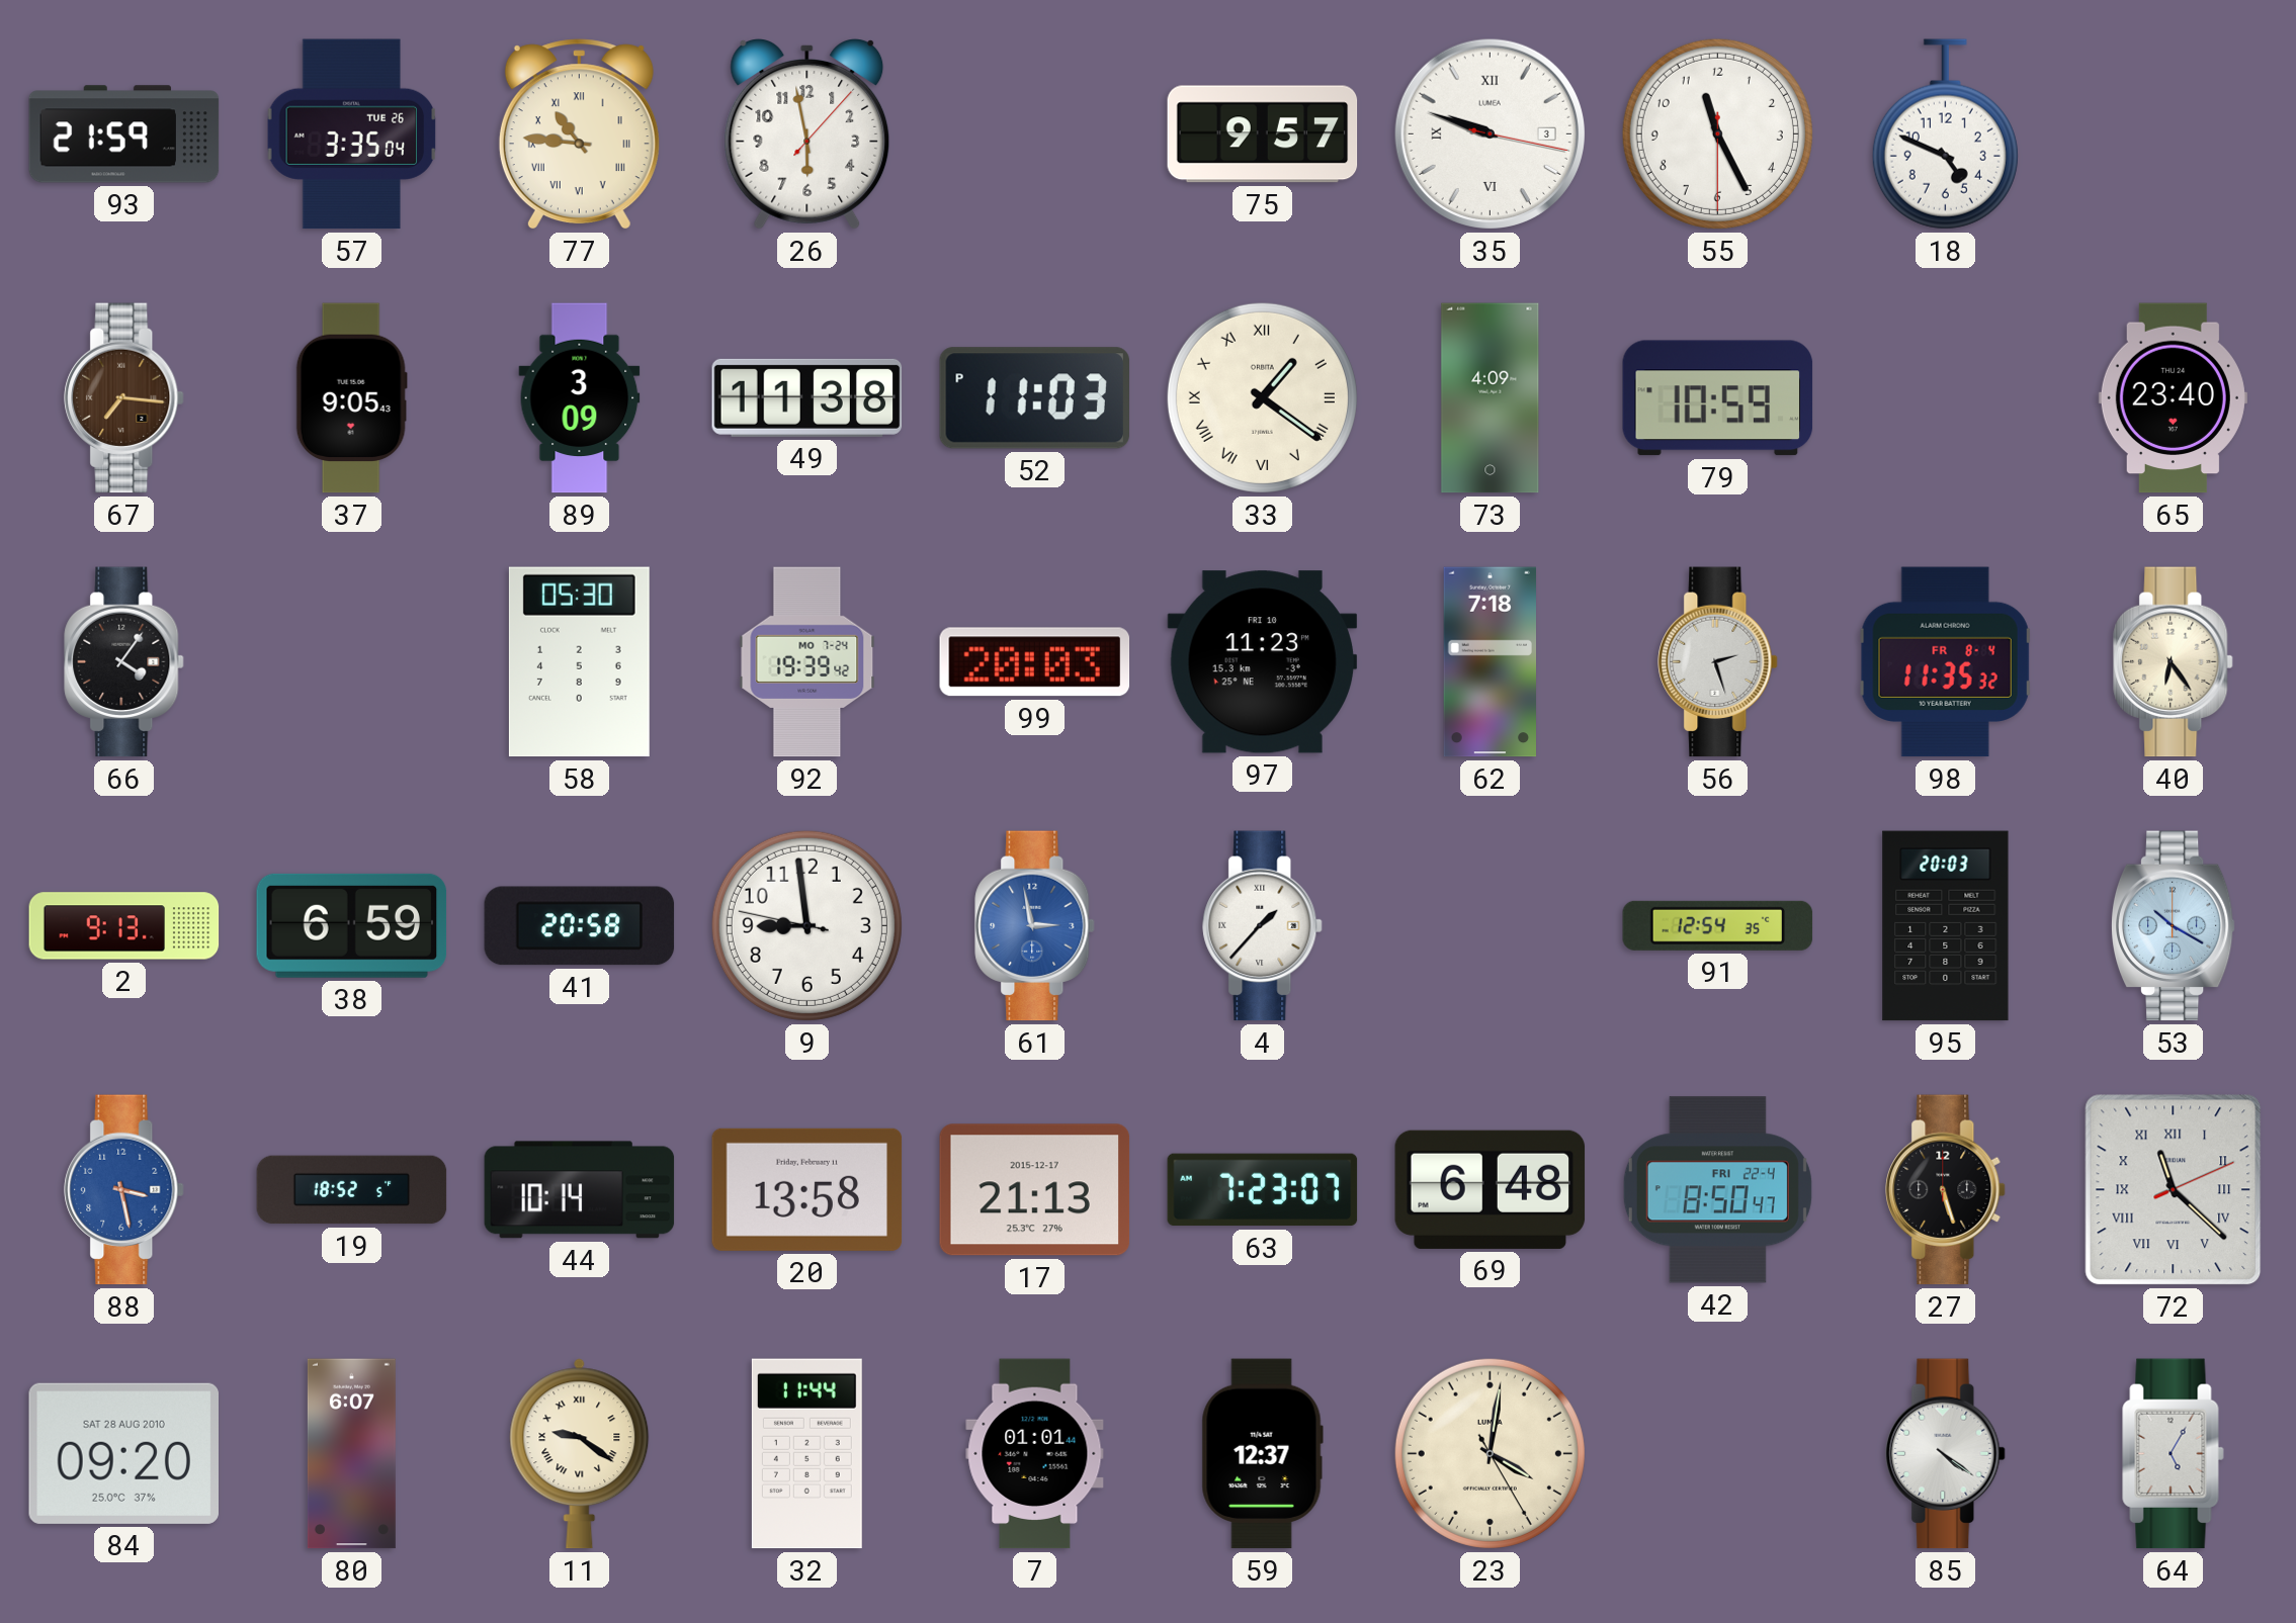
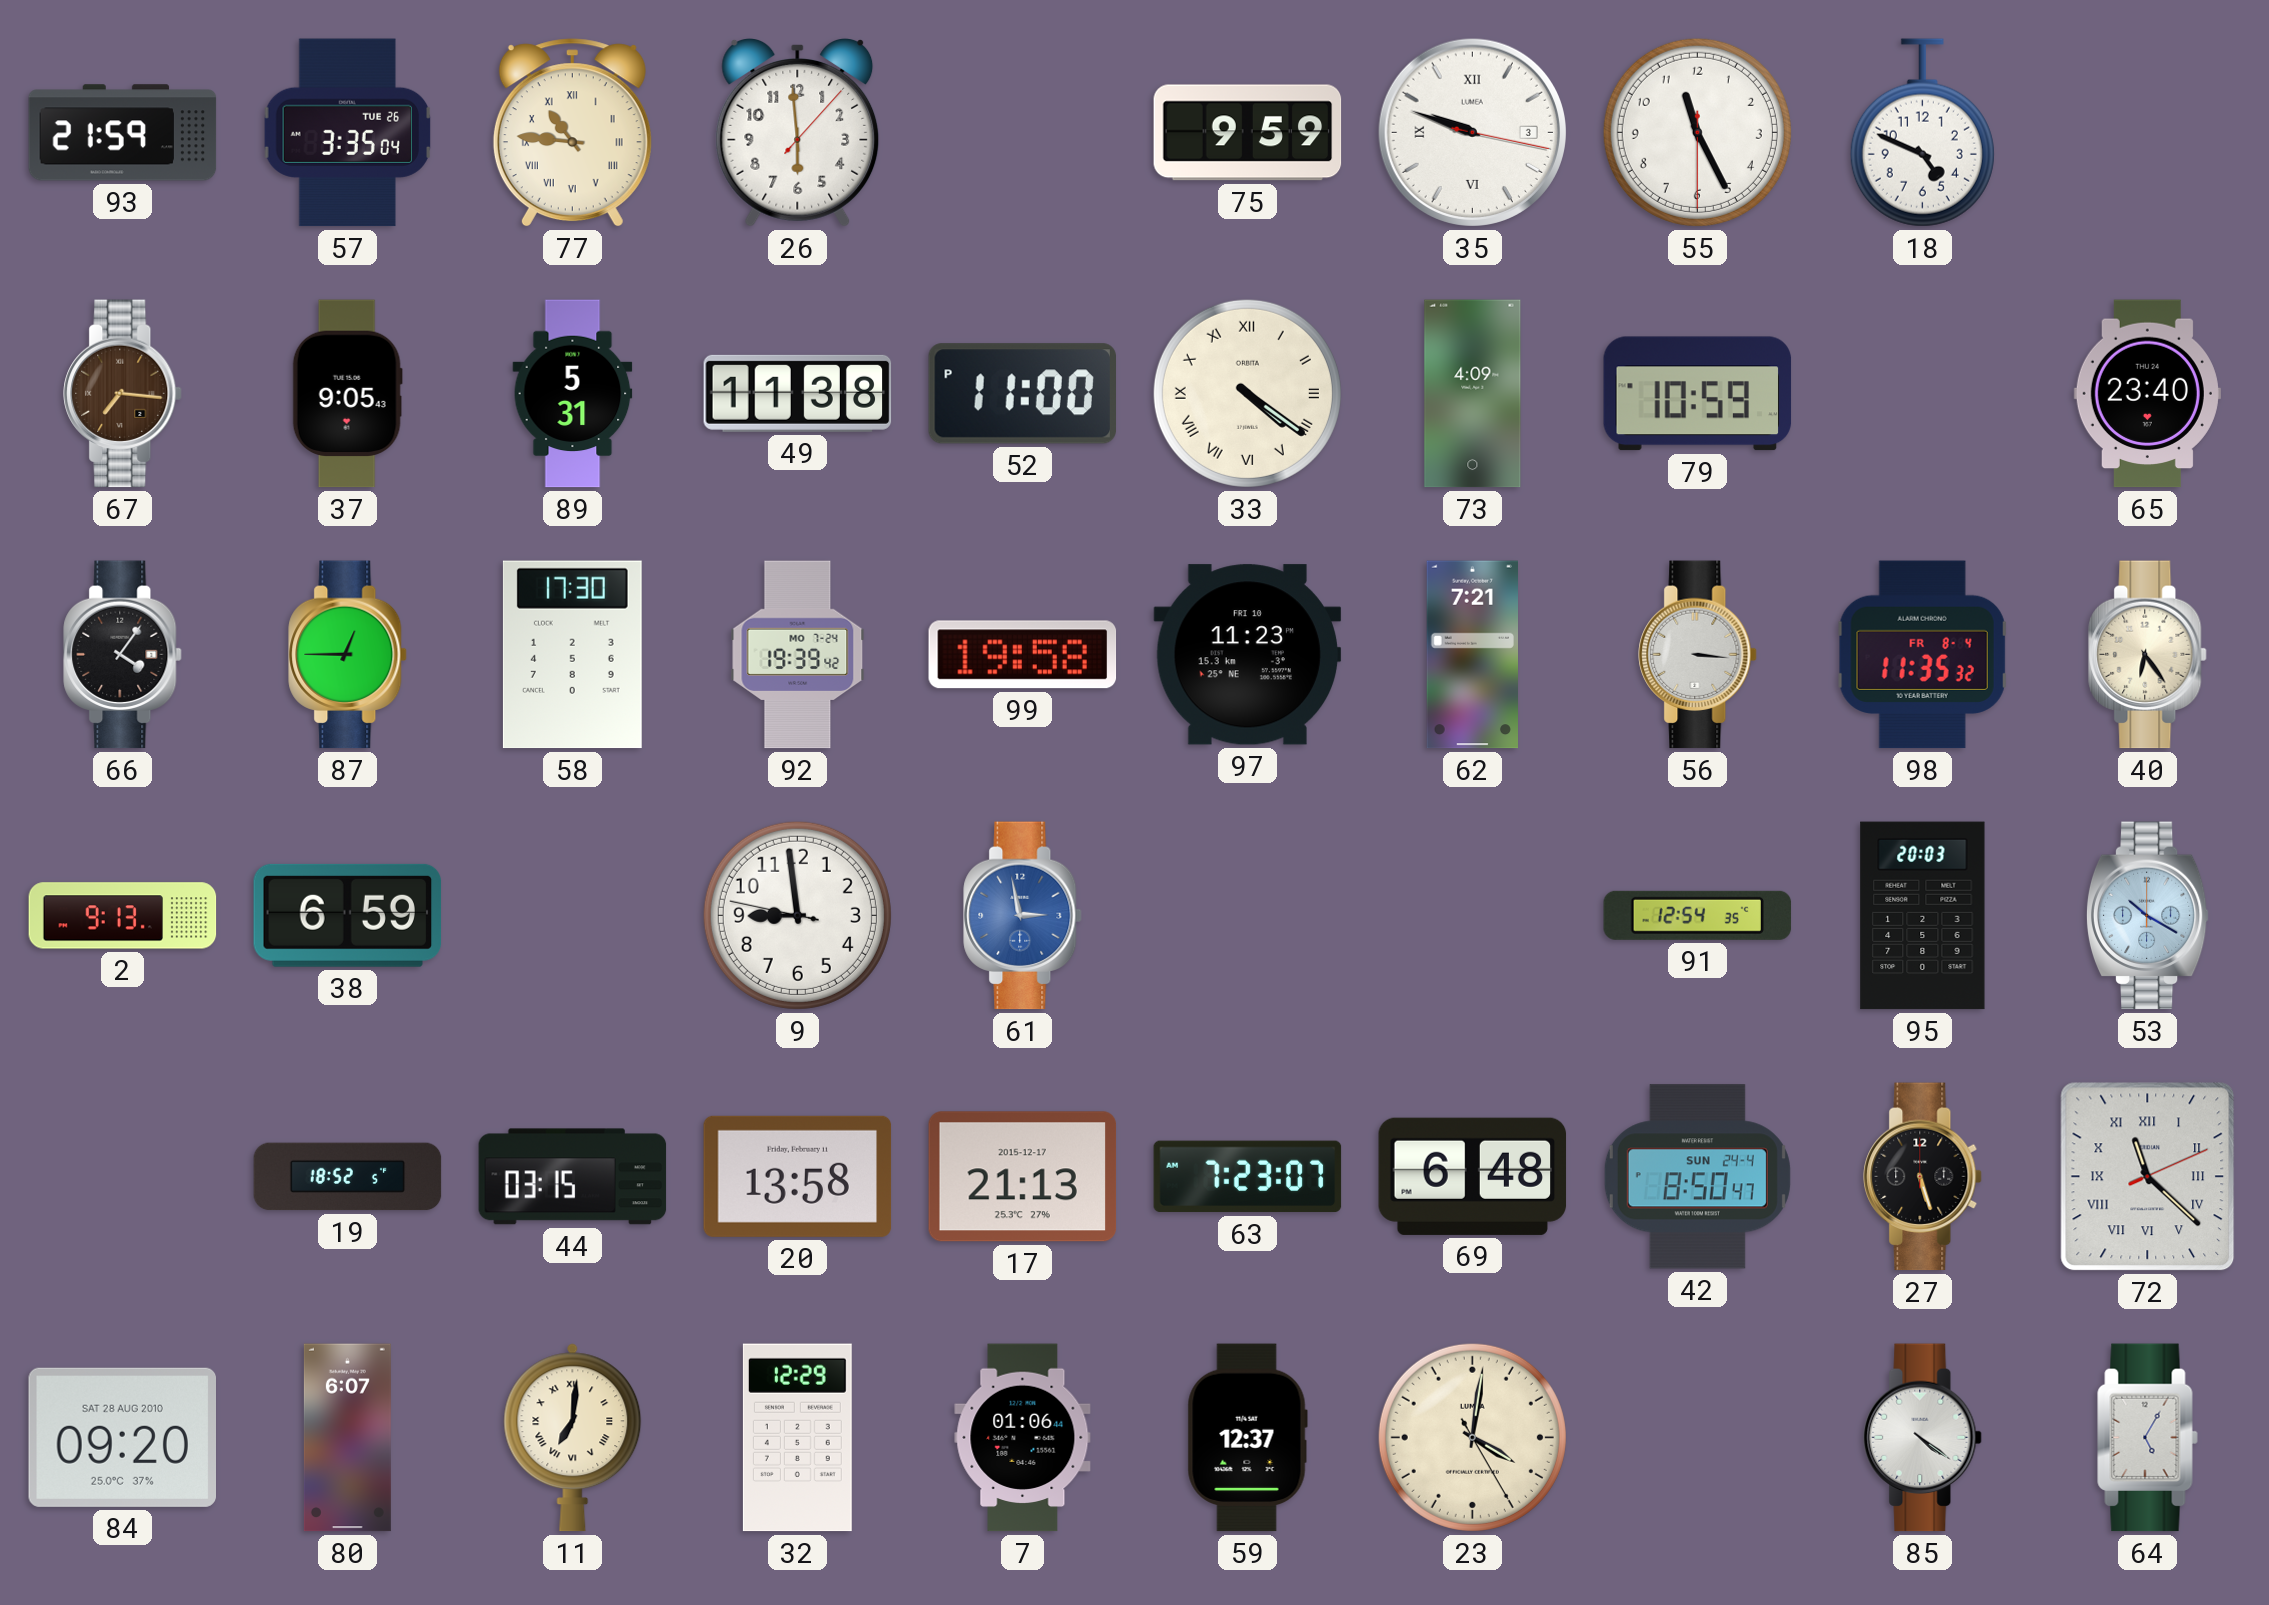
26: 5:58 -> 5:59 (798, 133)
75: 9:57 -> 9:59 (1248, 133)
89: 3:09 -> 5:31 (573, 394)
52: 11:03 -> 11:00 (1023, 394)
33: 1:21 -> 4:21 (1247, 393)
87: none -> 12:45 (348, 655)
58: 05:30 -> 17:30 (572, 655)
99: 20:03 -> 19:58 (1023, 655)
62: 7:18 -> 7:21 (1472, 655)
56: 2:27 -> 3:16 (1698, 655)
41: 20:58 -> none (580, 926)
4: 1:37 -> none (1263, 926)
88: 3:28 -> none (124, 1190)
44: 10:14 -> 03:15 (573, 1177)
42 date: FRI 22-4 -> SUN 24-4 (1697, 1177)
11: 9:21 -> 7:01 (573, 1438)
32: 11:44 -> 12:29 (797, 1438)
7: 01:01 -> 01:06 (1023, 1438)
